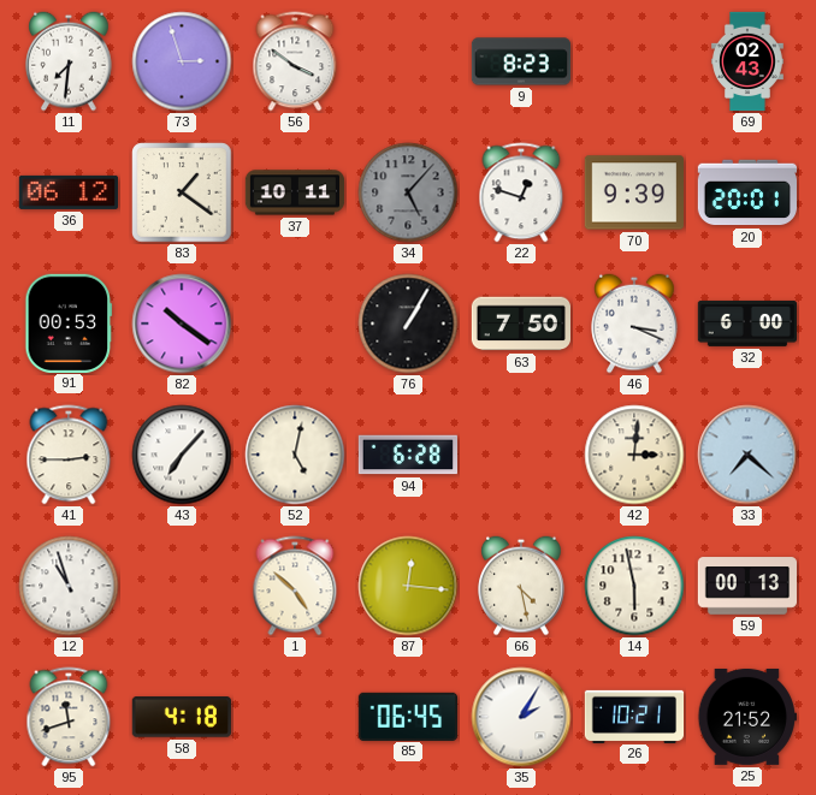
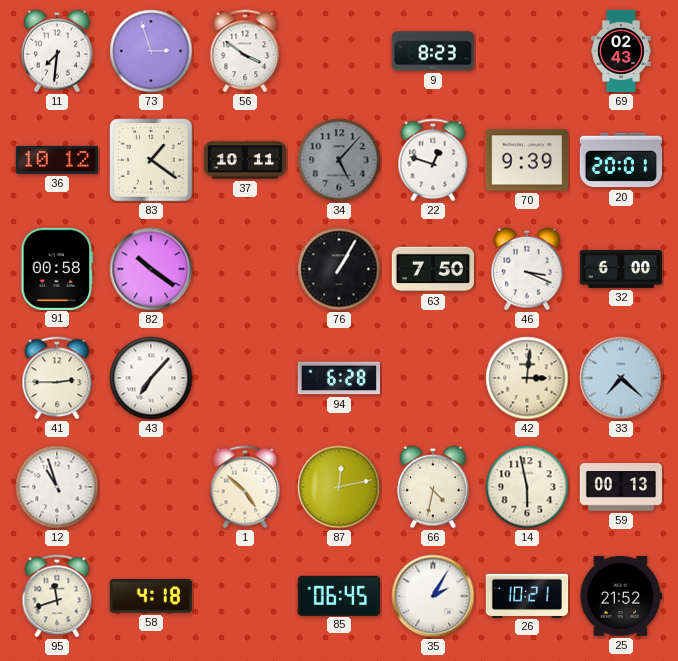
36: 06:12 -> 10:12 (56, 160)
91: 00:53 -> 00:58 (57, 268)
52: 5:02 -> none (295, 455)
87: 12:16 -> 12:13 (339, 487)
66: 4:28 -> 4:32 (433, 487)
